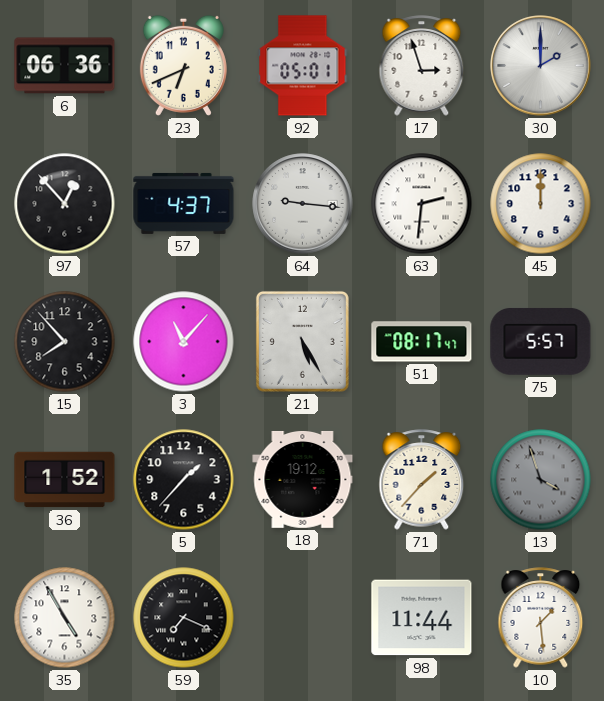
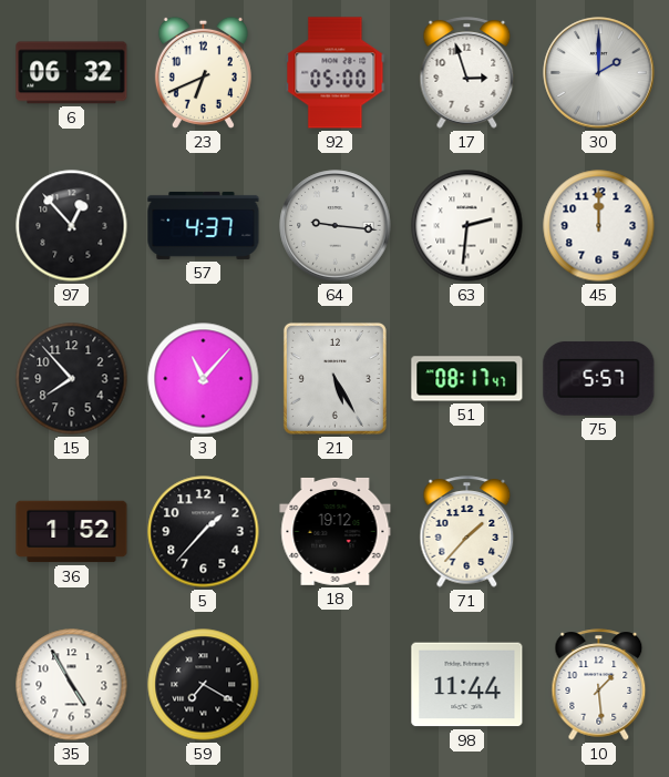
6: 06:36 -> 06:32 (72, 73)
92: 05:01 -> 05:00 (336, 73)
13: 3:57 -> none (541, 480)
59: 7:19 -> 7:20 (204, 685)
